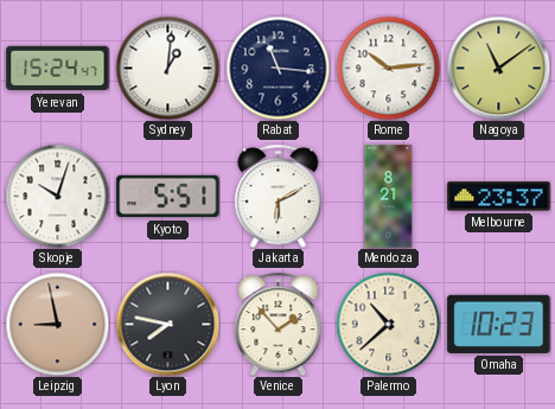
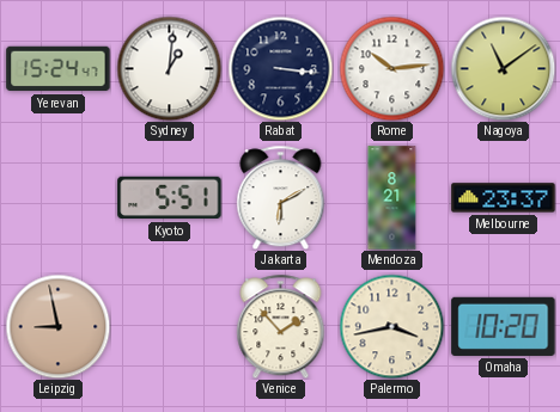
Rabat: 11:16 -> 3:16 (280, 68)
Skopje: 10:03 -> none (57, 196)
Lyon: 7:47 -> none (167, 324)
Palermo: 10:38 -> 3:43 (391, 326)
Omaha: 10:23 -> 10:20 (504, 326)
